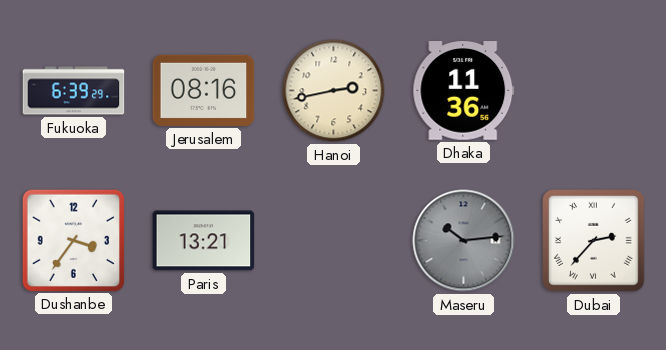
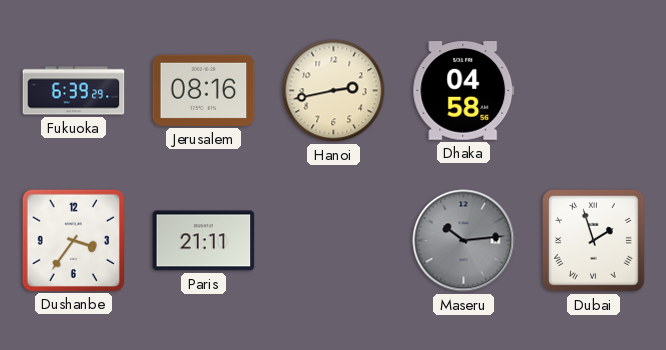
Dhaka: 11:36 -> 04:58 (464, 91)
Paris: 13:21 -> 21:11 (204, 241)
Dubai: 2:37 -> 1:57 (594, 241)
